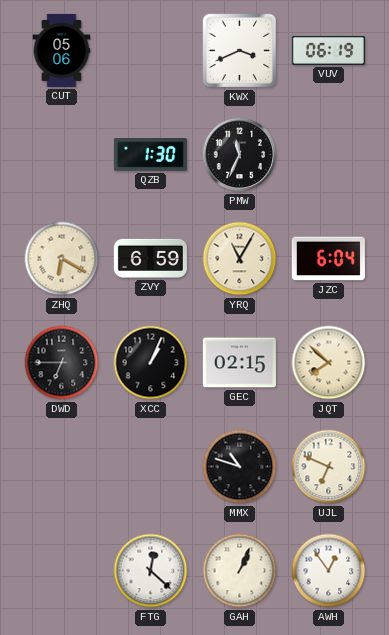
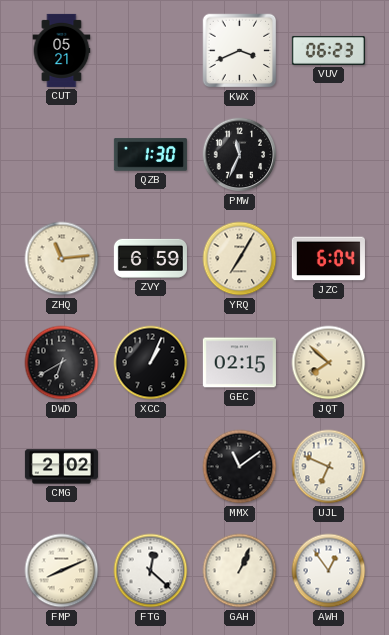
CUT: 05:06 -> 05:21 (62, 50)
VUV: 06:19 -> 06:23 (328, 50)
ZHQ: 6:20 -> 11:14 (62, 259)
YRQ: 11:05 -> 7:05 (240, 259)
DWD: 6:45 -> 6:40 (62, 363)
CMG: none -> 2:02 (61, 467)
MMX: 10:48 -> 11:09 (240, 467)
FMP: none -> 8:11 (62, 571)
